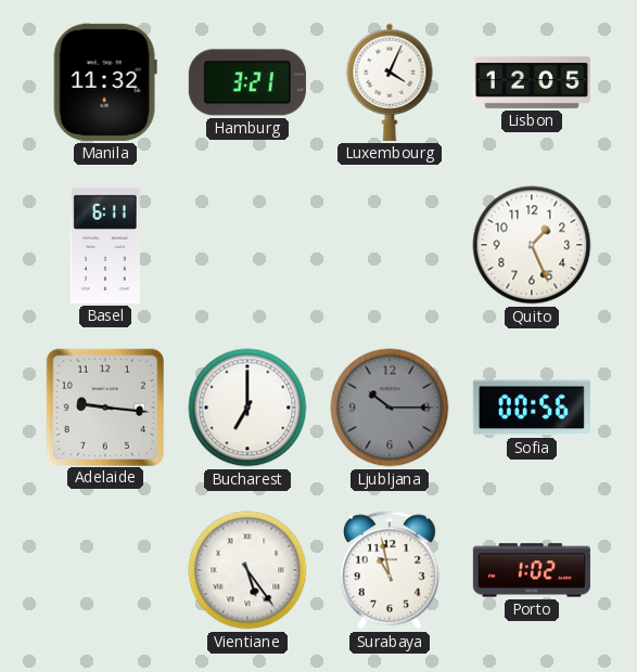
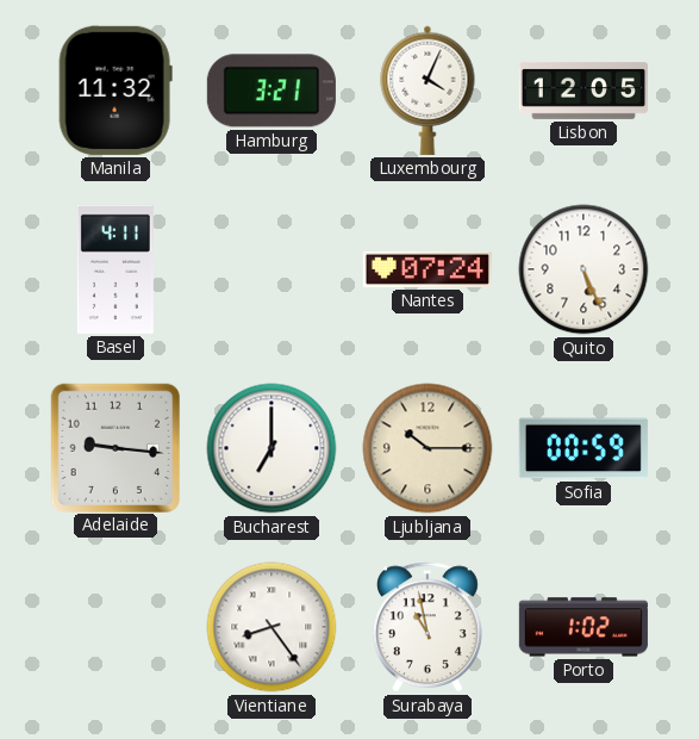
Basel: 6:11 -> 4:11 (116, 269)
Nantes: none -> 07:24 (427, 269)
Quito: 1:26 -> 5:26 (583, 269)
Ljubljana dial: grey -> cream (427, 448)
Sofia: 00:56 -> 00:59 (583, 448)
Vientiane: 5:24 -> 8:24 (272, 627)
